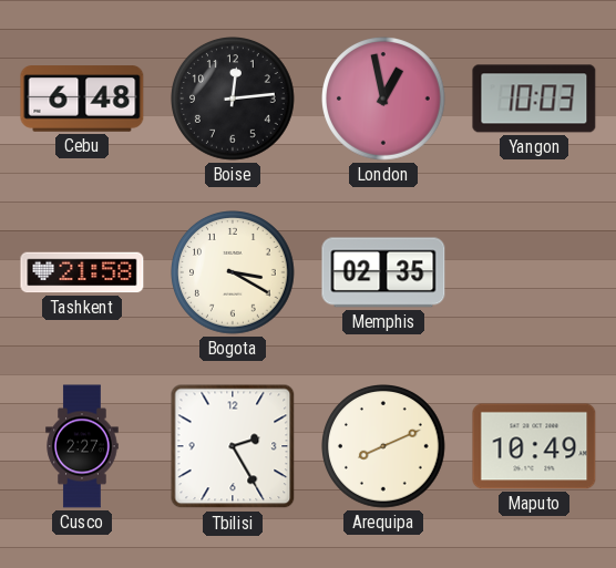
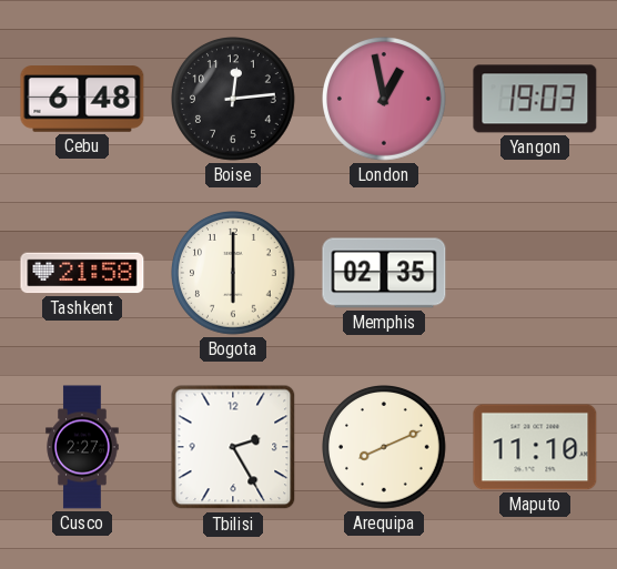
Yangon: 10:03 -> 19:03 (535, 99)
Bogota: 3:20 -> 6:00 (234, 274)
Maputo: 10:49 -> 11:10 (535, 447)
